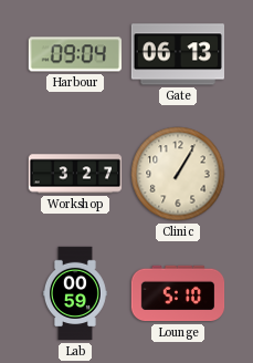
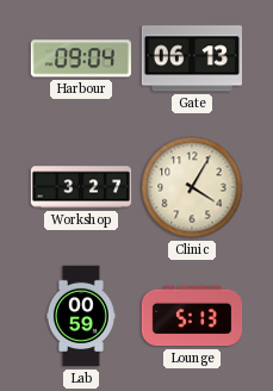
Clinic: 1:05 -> 4:05 (192, 187)
Lounge: 5:10 -> 5:13 (192, 316)
